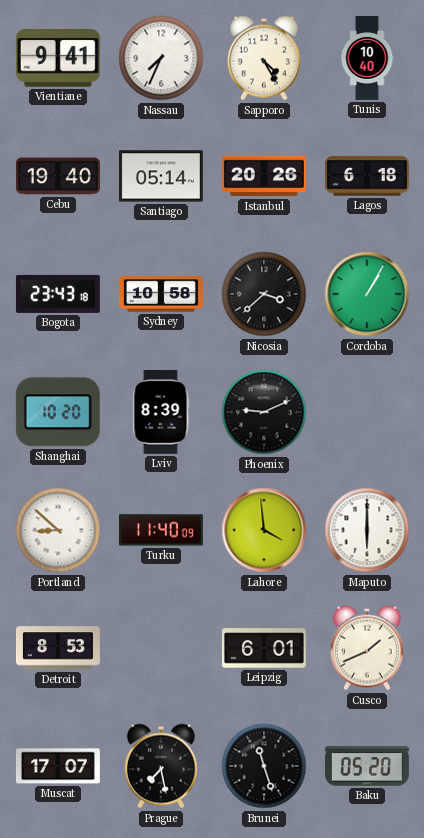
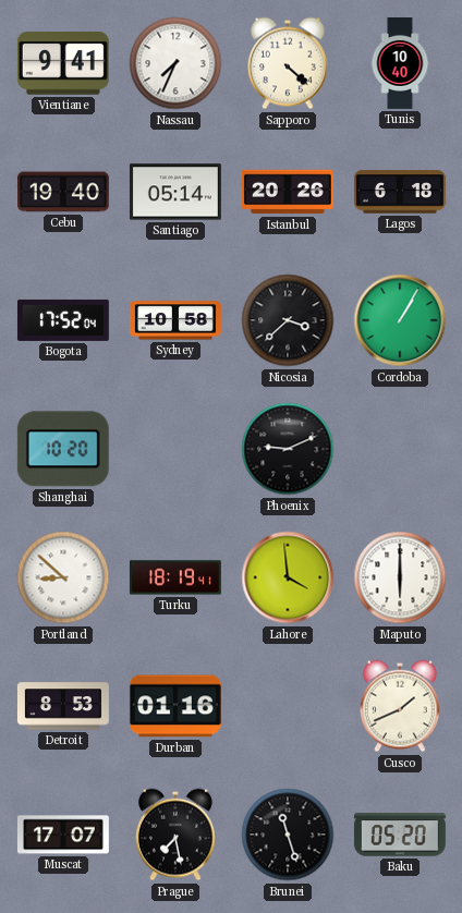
Sapporo: 4:25 -> 4:22 (288, 63)
Bogota: 23:43 -> 17:52 (63, 320)
Lviv: 8:39 -> none (161, 412)
Turku: 11:40 -> 18:19 (175, 577)
Durban: none -> 01:16 (175, 706)
Leipzig: 6:01 -> none (264, 648)
